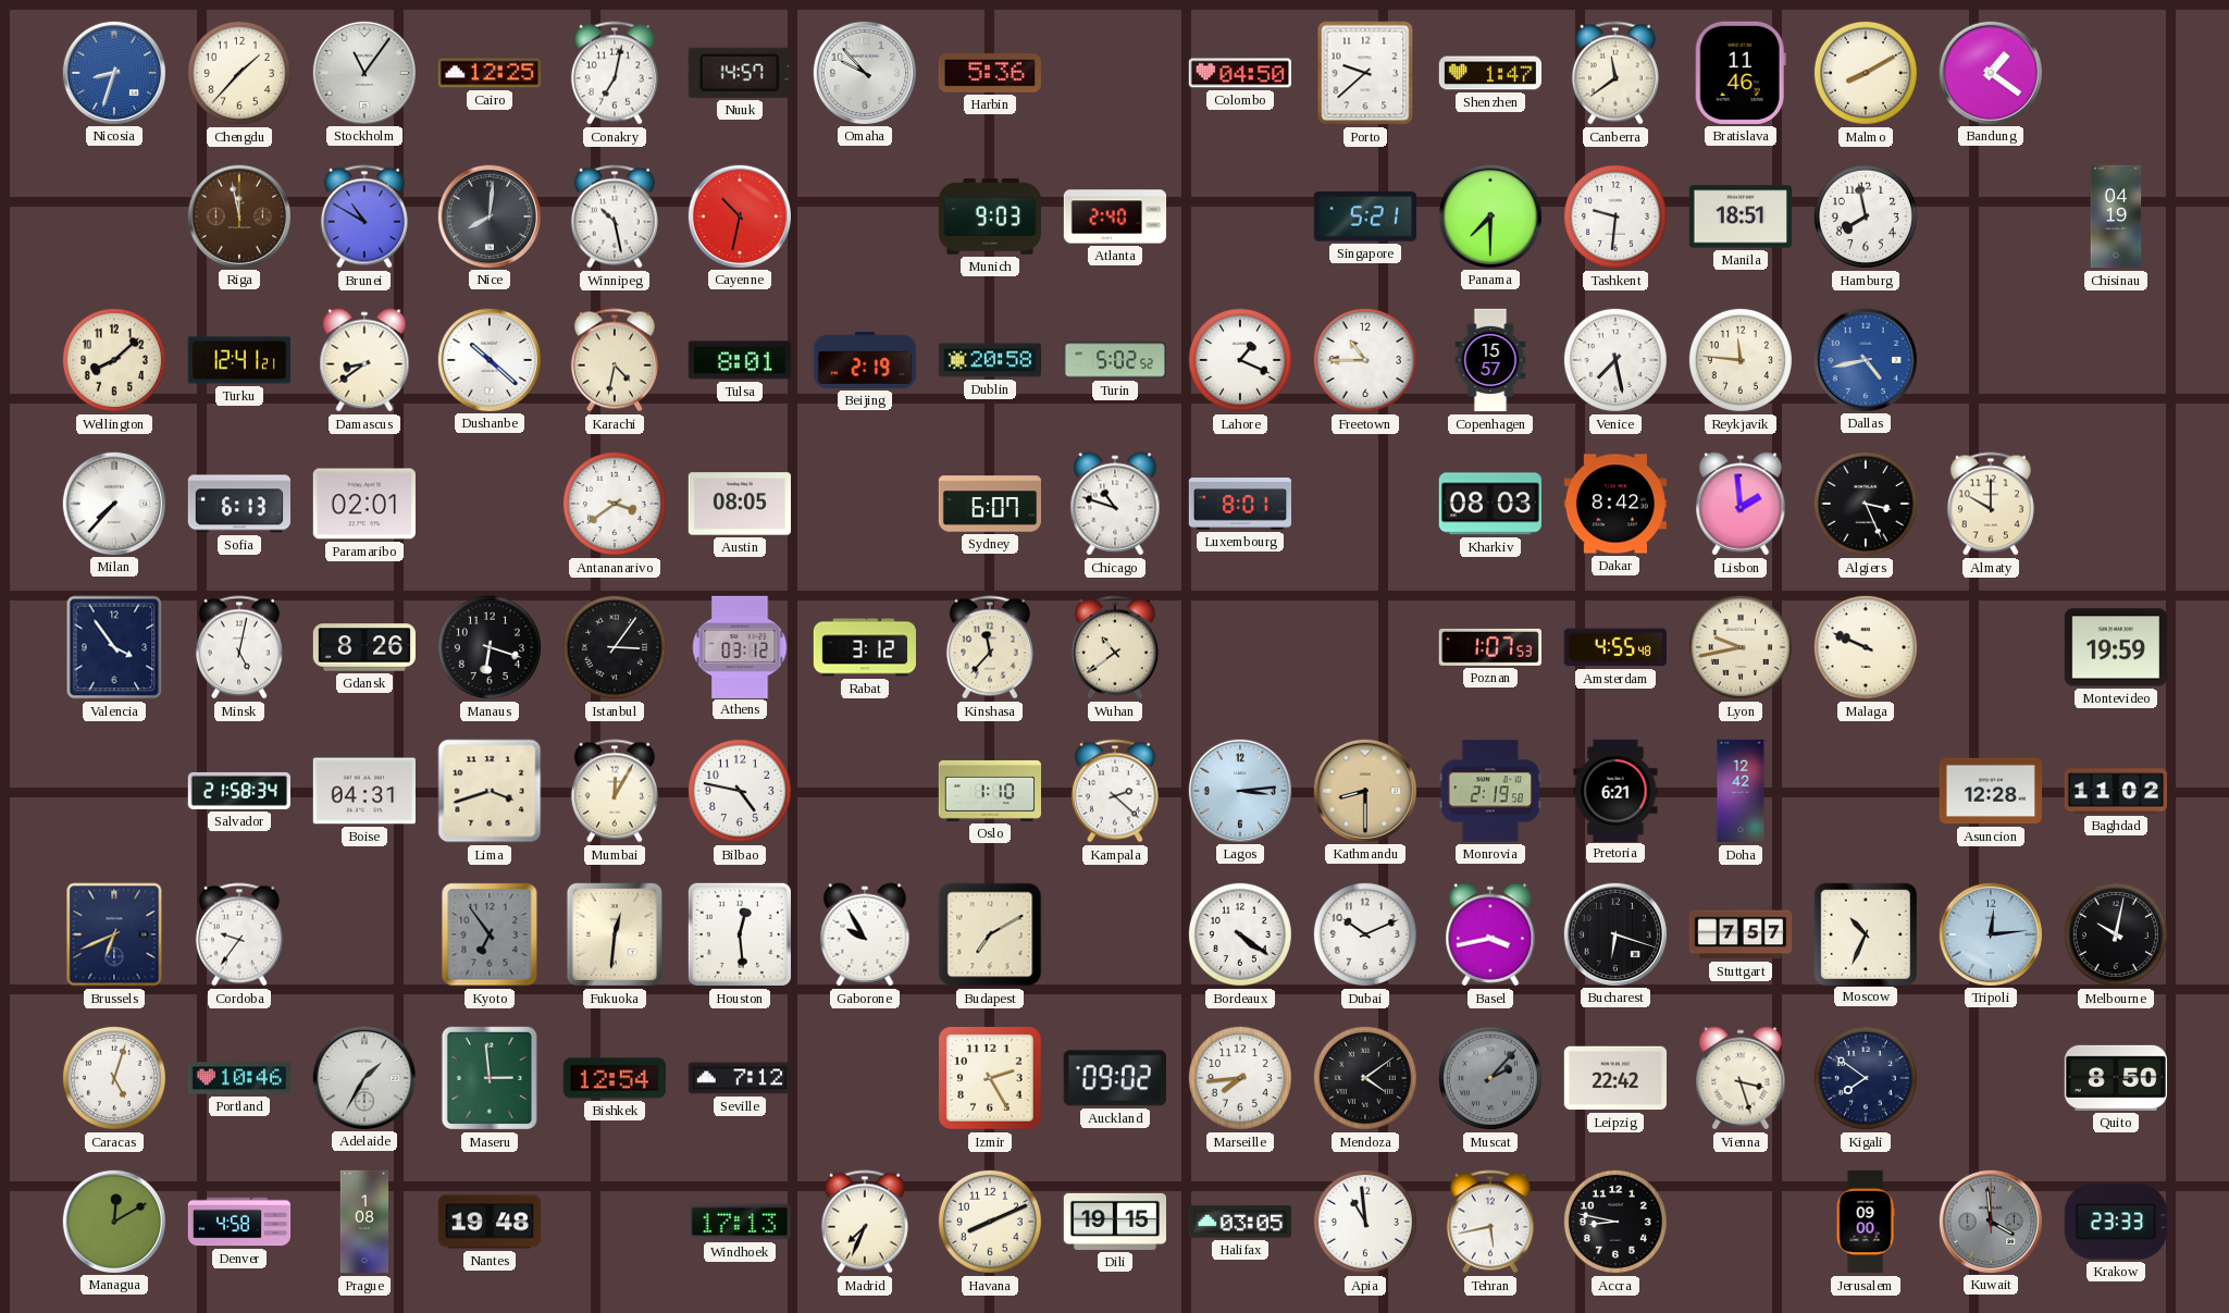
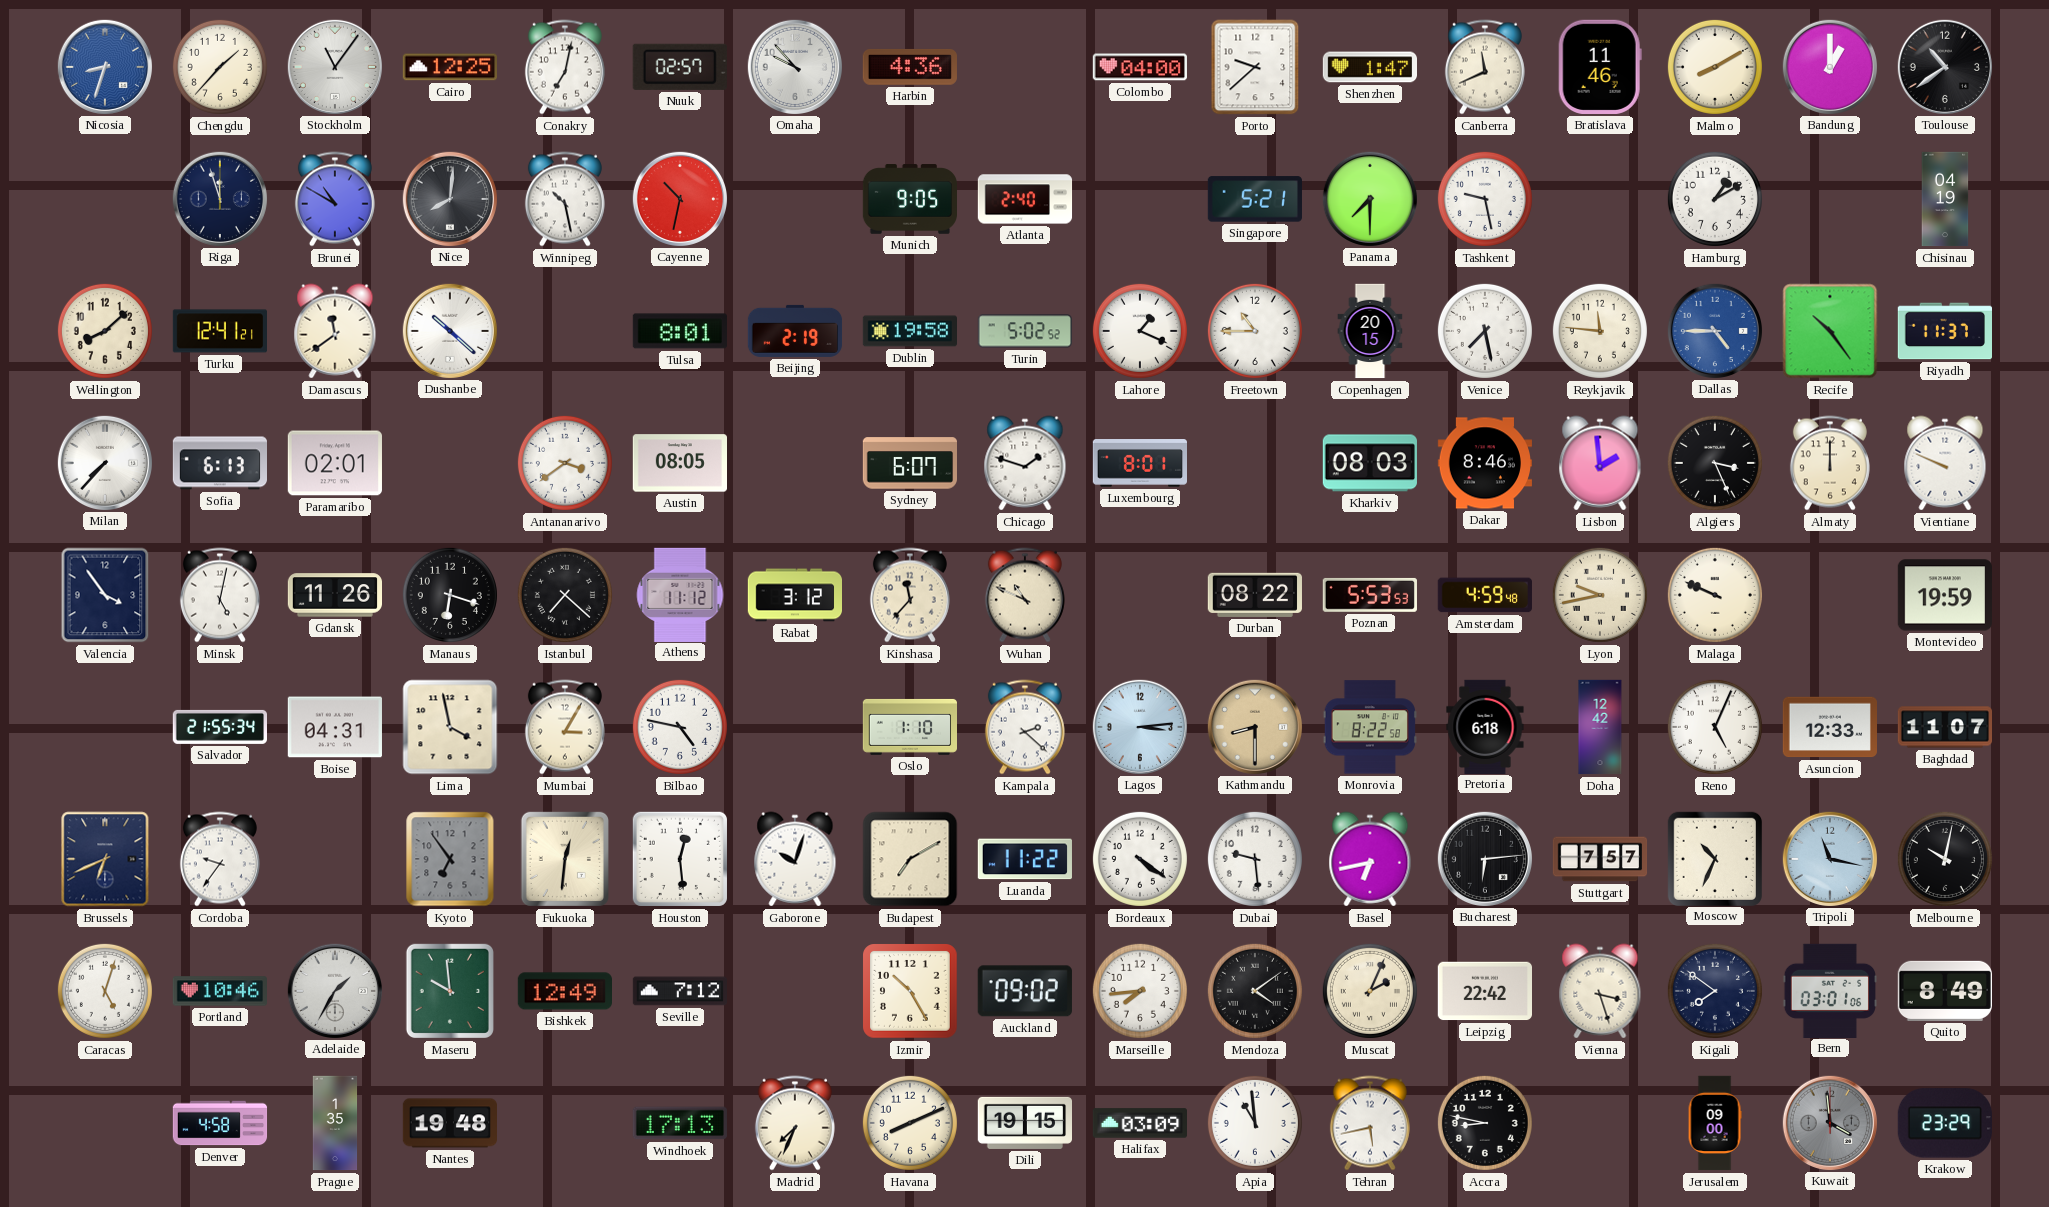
Nuuk: 14:57 -> 02:57 (680, 67)
Harbin: 5:36 -> 4:36 (910, 67)
Colombo: 04:50 -> 04:00 (1140, 67)
Canberra: 11:39 -> 11:41 (1485, 67)
Bandung: 1:21 -> 1:00 (1829, 66)
Toulouse: none -> 10:39 (1944, 66)
Riga: 11:58 -> 11:57 (219, 198)
Riga dial: brown -> navy (219, 198)
Munich: 9:03 -> 9:05 (909, 199)
Tashkent: 9:31 -> 9:28 (1485, 199)
Manila: 18:51 -> none (1739, 216)
Hamburg: 7:58 -> 1:10 (1715, 199)
Damascus: 8:39 -> 11:39 (335, 331)
Karachi: 4:32 -> none (615, 360)
Dublin: 20:58 -> 19:58 (909, 331)
Copenhagen: 15:57 -> 20:15 (1370, 331)
Dallas: 4:43 -> 4:45 (1714, 330)
Recife: none -> 10:24 (1830, 331)
Riyadh: none -> 11:37 (1944, 331)
Chicago: 10:48 -> 1:48 (1025, 463)
Dakar: 8:42 -> 8:46 (1484, 463)
Almaty: 10:00 -> 12:00 (1830, 463)
Vientiane: none -> 9:49 (1945, 463)
Gdansk: 8:26 -> 11:26 (334, 595)
Istanbul: 3:06 -> 7:22 (565, 595)
Athens: 03:12 -> 11:12 (680, 594)
Wuhan: 10:39 -> 10:49 (1025, 595)
Durban: none -> 08:22 (1254, 595)
Poznan: 1:07 -> 5:53 (1370, 595)
Amsterdam: 4:55 -> 4:59 (1485, 595)
Salvador: 21:58 -> 21:55 (219, 727)
Lima: 3:42 -> 3:58 (450, 727)
Mumbai: 12:05 -> 3:05 (565, 727)
Monrovia: 2:19 -> 8:22 (1370, 727)
Pretoria: 6:21 -> 6:18 (1485, 726)
Reno: none -> 5:04 (1715, 727)
Asuncion: 12:28 -> 12:33 (1829, 727)
Baghdad: 11:02 -> 11:07 (1944, 727)
Gaborone: 9:55 -> 10:03 (795, 859)
Luanda: none -> 11:22 (1024, 859)
Dubai: 10:11 -> 9:29 (1255, 859)
Basel: 3:43 -> 6:43 (1370, 859)
Bucharest: 6:18 -> 6:14 (1484, 858)
Tripoli: 12:14 -> 11:17 (1829, 858)
Maseru: 2:59 -> 9:59 (450, 991)
Bishkek: 12:54 -> 12:49 (564, 991)
Izmir: 2:25 -> 10:25 (911, 992)
Muscat: 2:07 -> 2:04 (1370, 991)
Muscat dial: grey -> cream (1370, 991)
Bern: none -> 03:01 (1829, 990)
Quito: 8:50 -> 8:49 (1945, 991)
Managua: 12:10 -> none (113, 1221)
Prague: 1:08 -> 1:35 (335, 1123)
Halifax: 03:05 -> 03:09 (1139, 1123)
Krakow: 23:33 -> 23:29 (1945, 1123)
